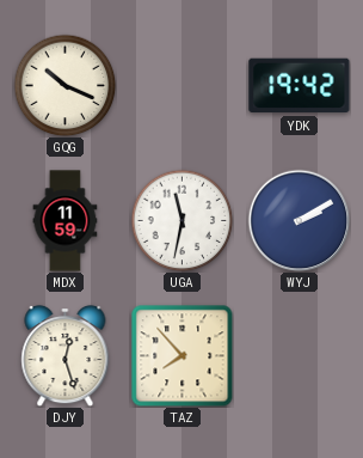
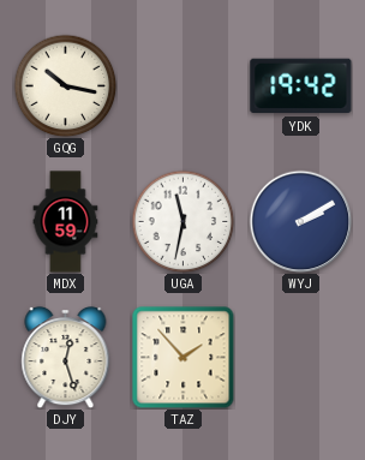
GQG: 10:19 -> 10:17 (65, 85)
TAZ: 7:53 -> 1:53 (184, 358)
